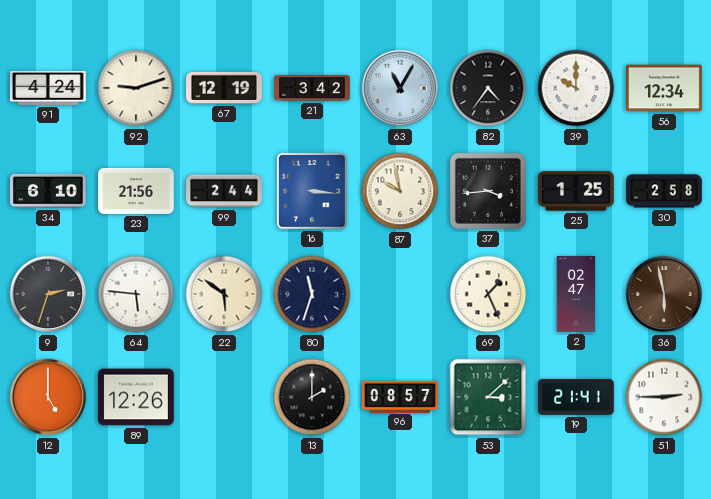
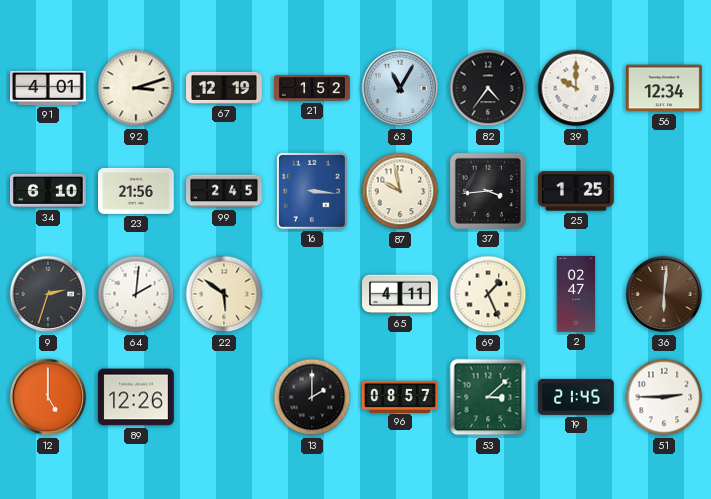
91: 4:24 -> 4:01 (49, 88)
92: 9:12 -> 3:12 (136, 88)
21: 3:42 -> 1:52 (312, 88)
99: 2:44 -> 2:45 (224, 191)
30: 2:58 -> none (664, 191)
64: 5:46 -> 2:01 (136, 294)
80: 11:33 -> none (312, 294)
65: none -> 4:11 (401, 294)
36: 5:58 -> 6:01 (664, 294)
19: 21:41 -> 21:45 (576, 397)
